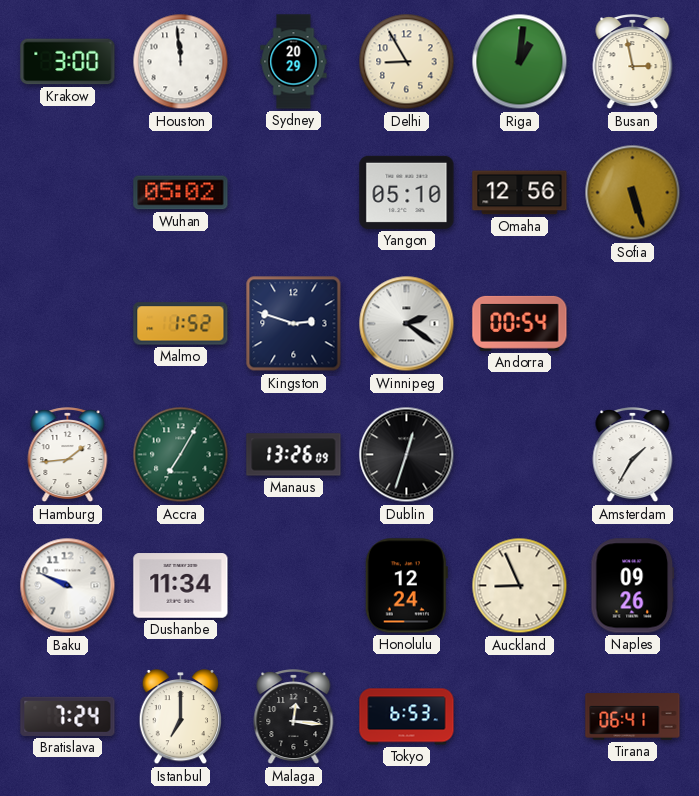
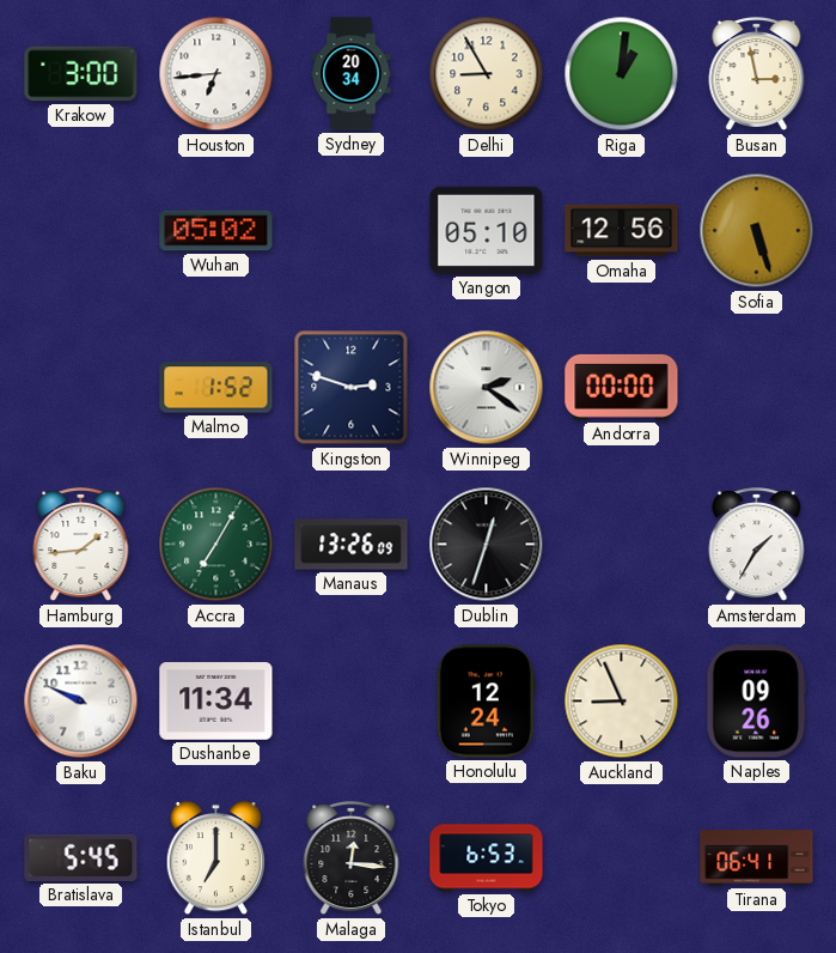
Houston: 11:59 -> 6:44 (216, 74)
Sydney: 20:29 -> 20:34 (352, 74)
Andorra: 00:54 -> 00:00 (622, 387)
Bratislava: 7:24 -> 5:45 (81, 857)
